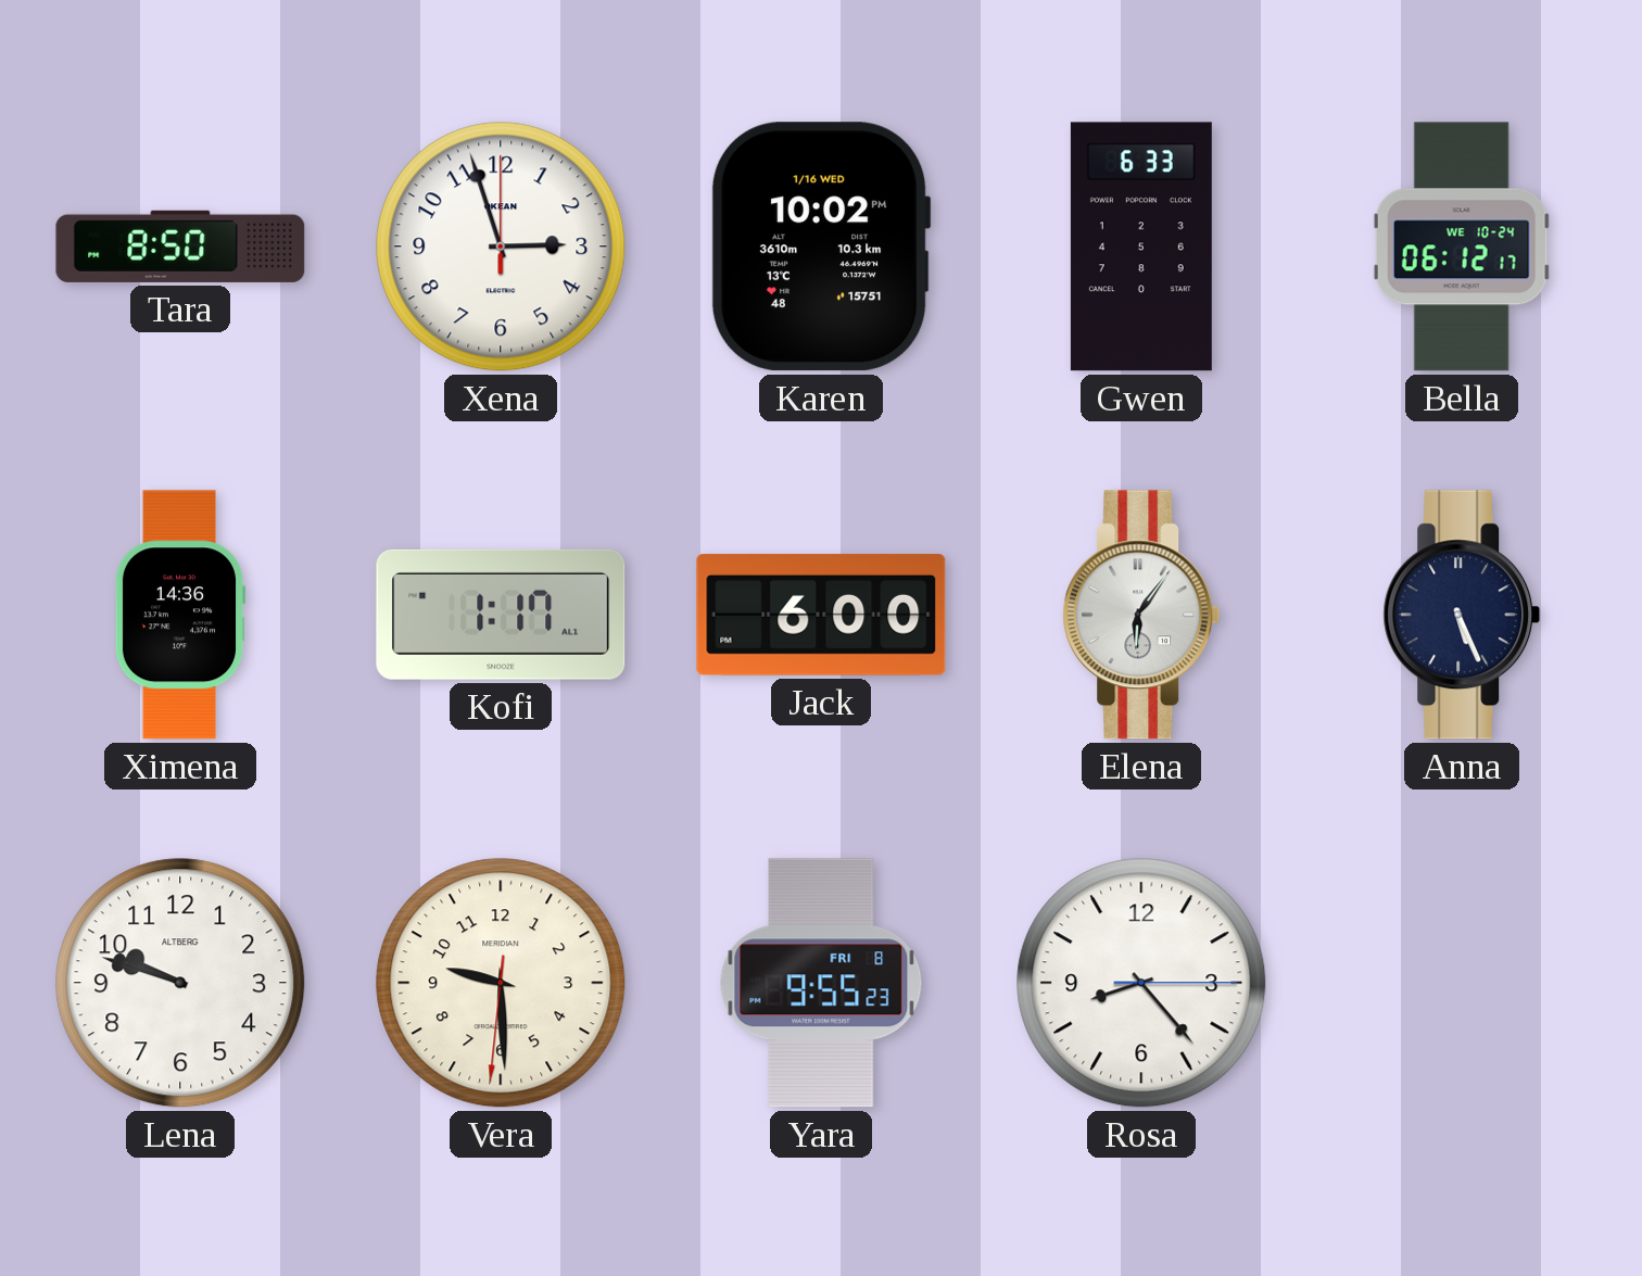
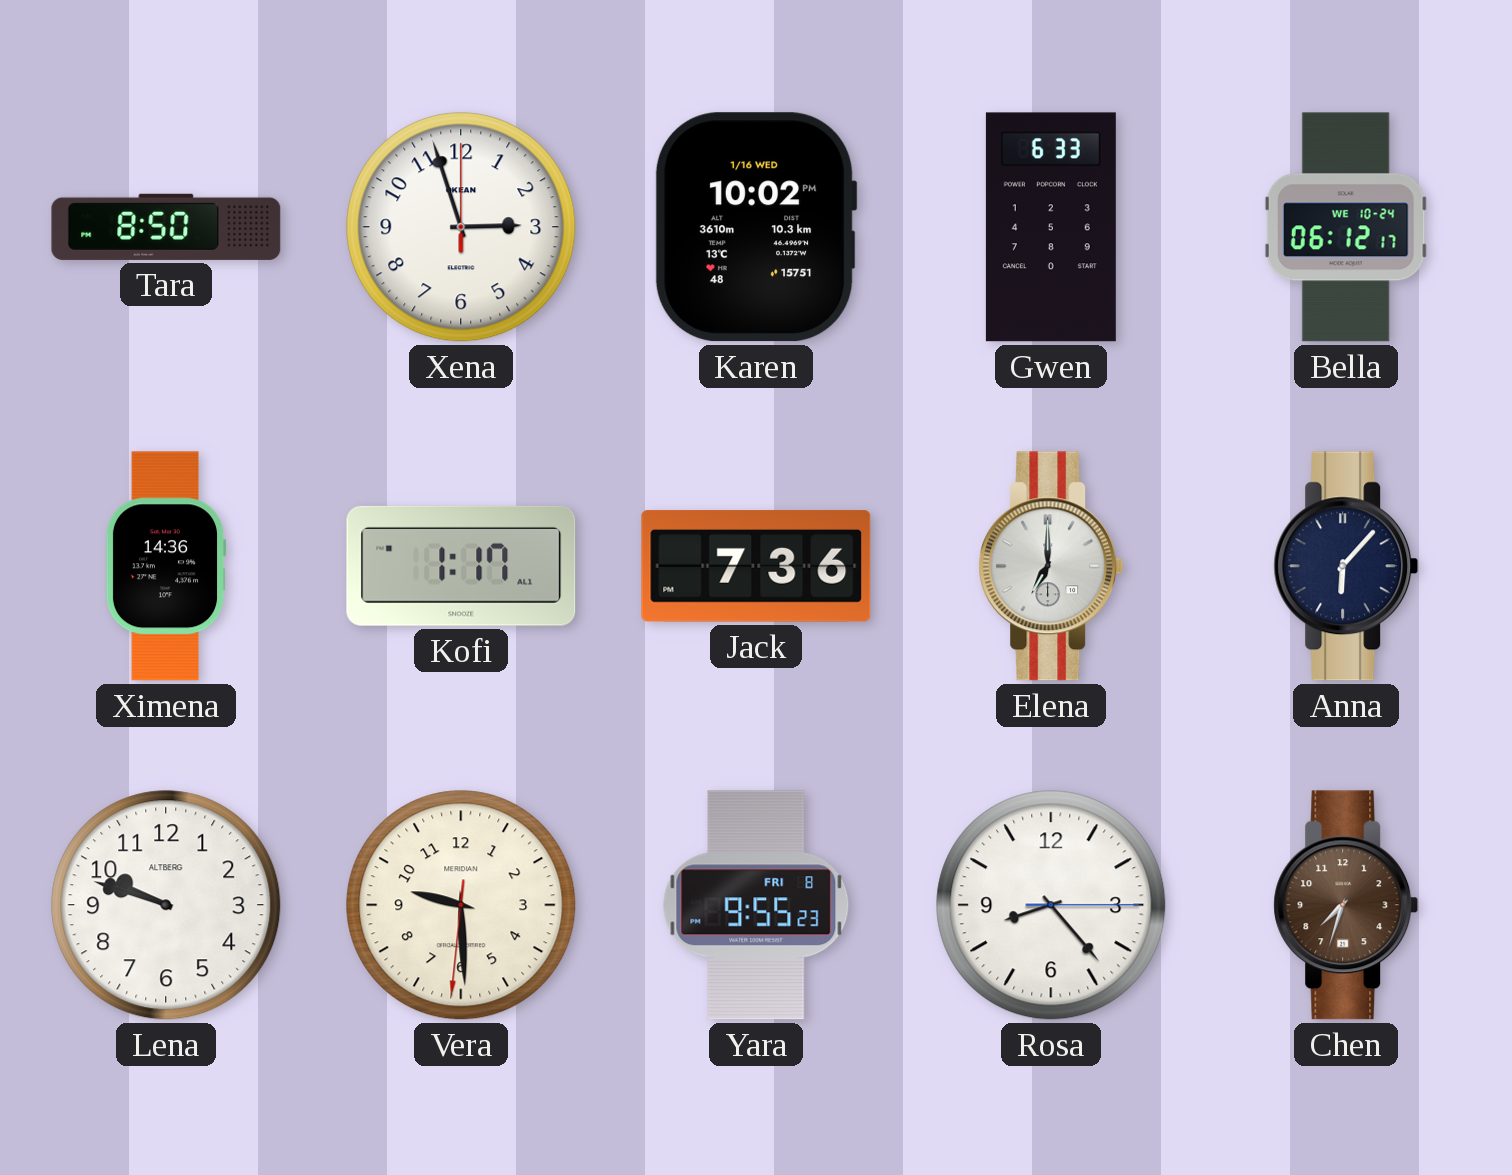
Jack: 6:00 -> 7:36 (756, 566)
Elena: 6:06 -> 7:00 (1051, 566)
Anna: 5:26 -> 6:07 (1346, 566)
Chen: none -> 7:33 (1346, 905)
